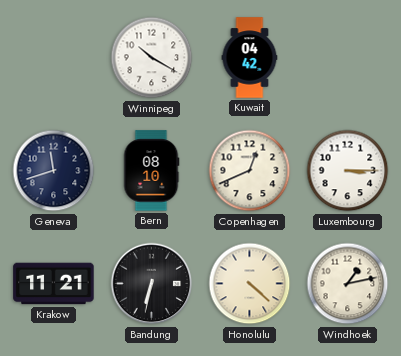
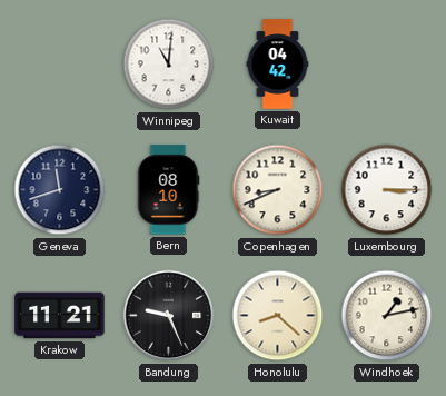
Winnipeg: 10:20 -> 11:01 (169, 65)
Copenhagen: 12:41 -> 8:41 (278, 190)
Bandung: 6:32 -> 9:26 (169, 316)
Honolulu: 4:22 -> 8:22 (278, 316)
